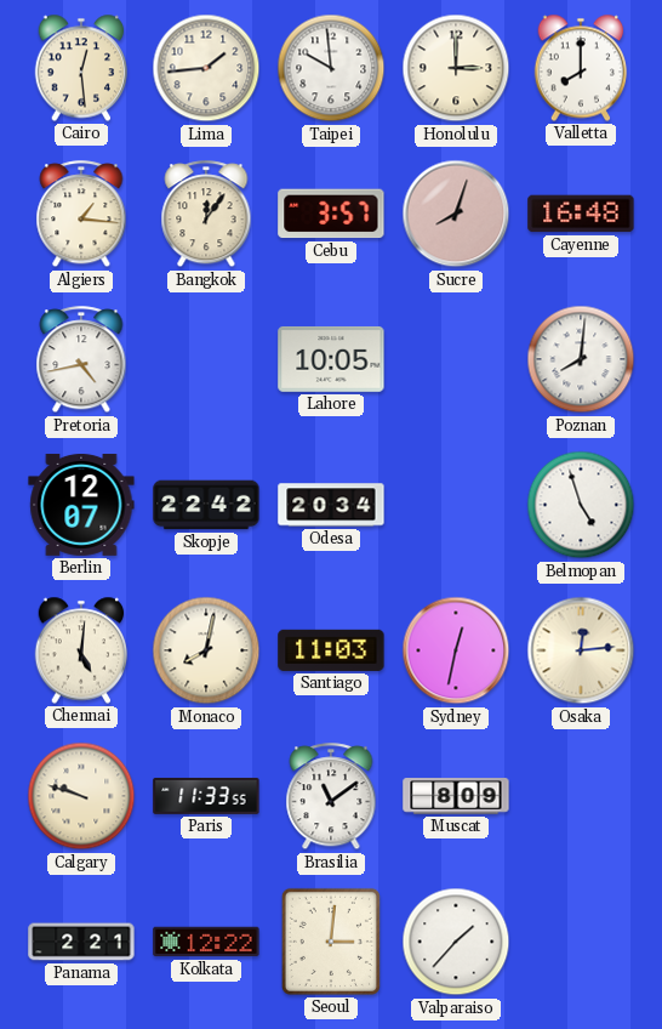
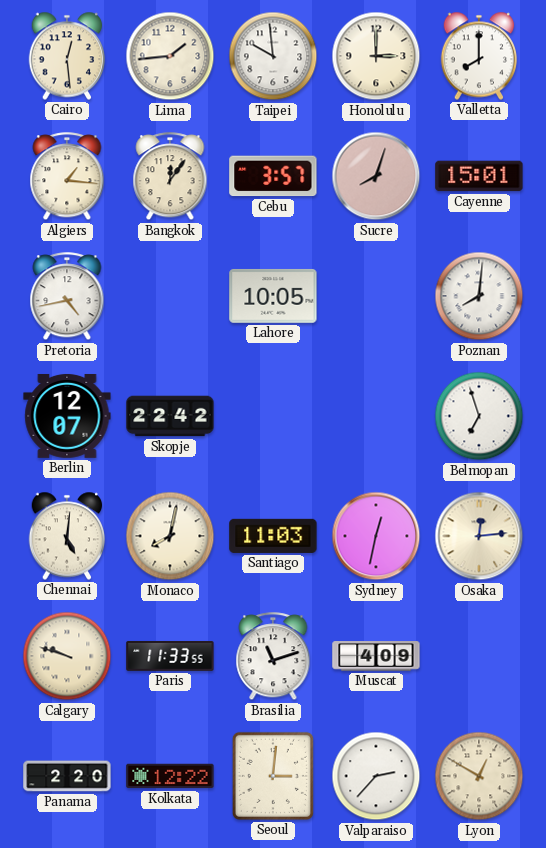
Cayenne: 16:48 -> 15:01 (479, 176)
Odesa: 20:34 -> none (331, 505)
Belmopan: 4:57 -> 6:57 (479, 416)
Brasilia: 11:09 -> 11:12 (273, 657)
Muscat: 8:09 -> 4:09 (376, 656)
Panama: 2:21 -> 2:20 (67, 776)
Valparaiso: 1:37 -> 2:37 (376, 776)
Lyon: none -> 12:50 (479, 776)
